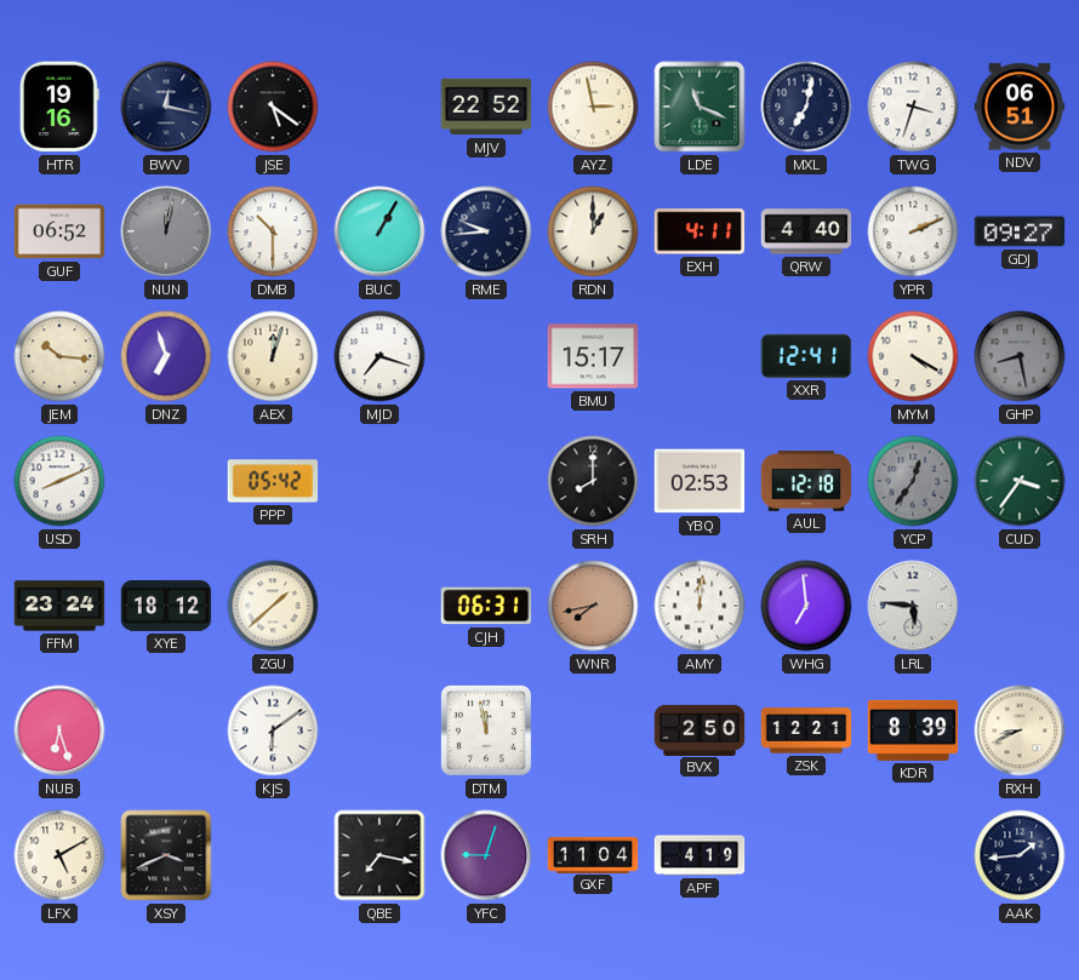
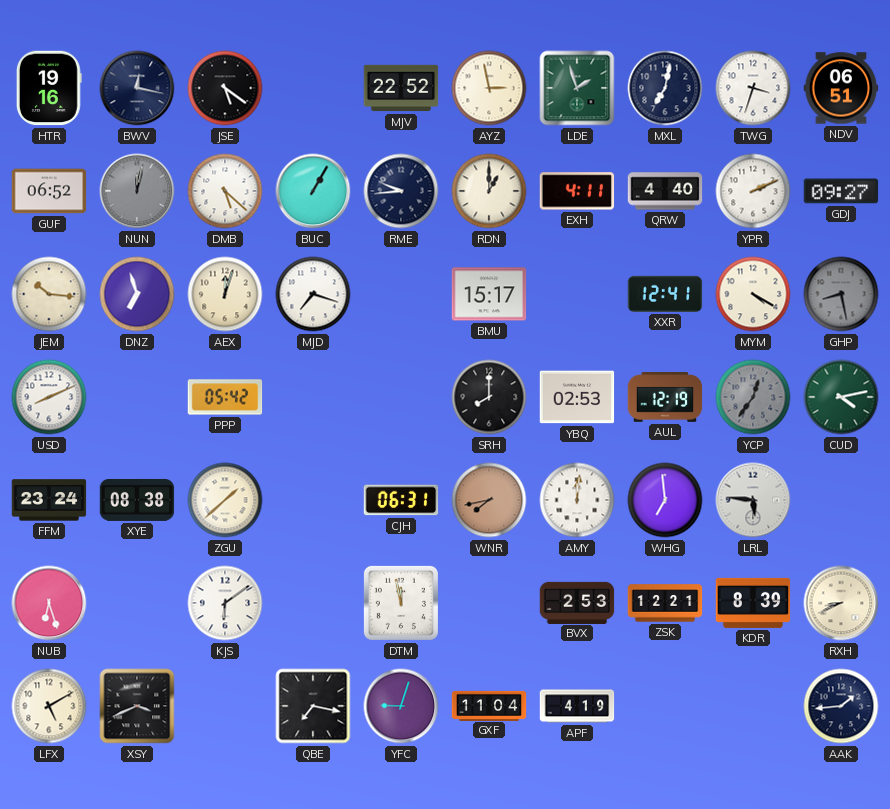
LDE: 11:19 -> 1:57 (577, 88)
DMB: 10:30 -> 5:22 (225, 191)
AUL: 12:18 -> 12:19 (665, 398)
CUD: 3:36 -> 4:13 (841, 397)
XYE: 18:12 -> 08:38 (137, 500)
BVX: 2:50 -> 2:53 (577, 602)
